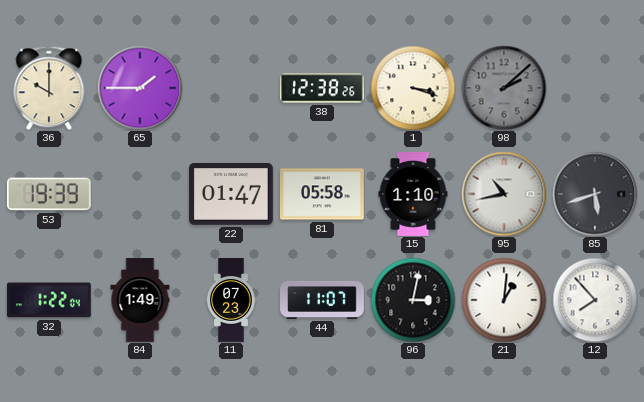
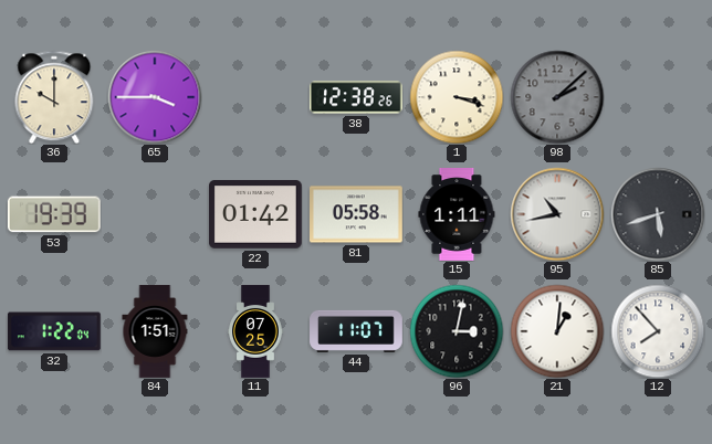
65: 1:45 -> 3:45 (155, 97)
22: 01:47 -> 01:42 (256, 215)
15: 1:10 -> 1:11 (457, 215)
84: 1:49 -> 1:51 (155, 331)
11: 07:23 -> 07:25 (255, 331)
